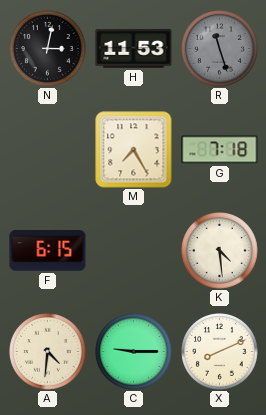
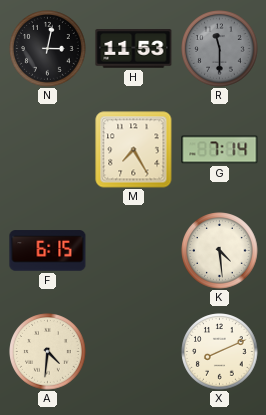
R: 11:27 -> 11:30 (220, 49)
G: 7:18 -> 7:14 (220, 150)
C: 9:15 -> none (134, 352)
